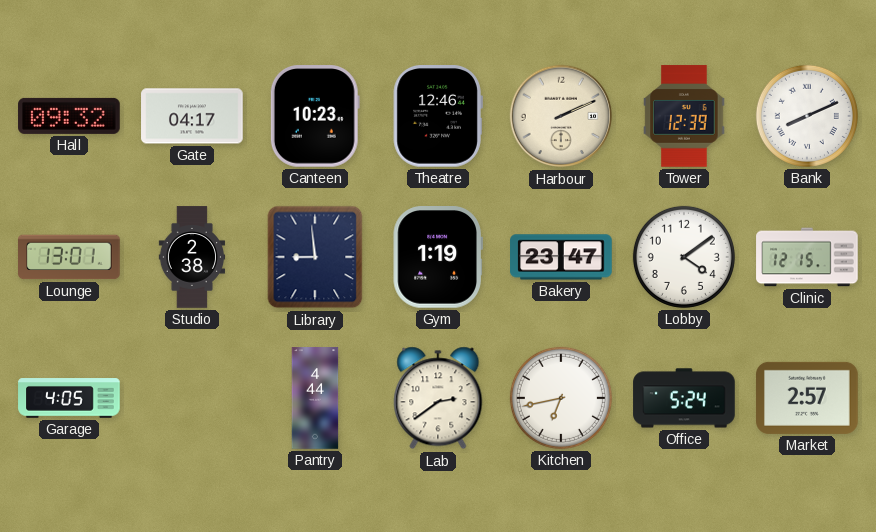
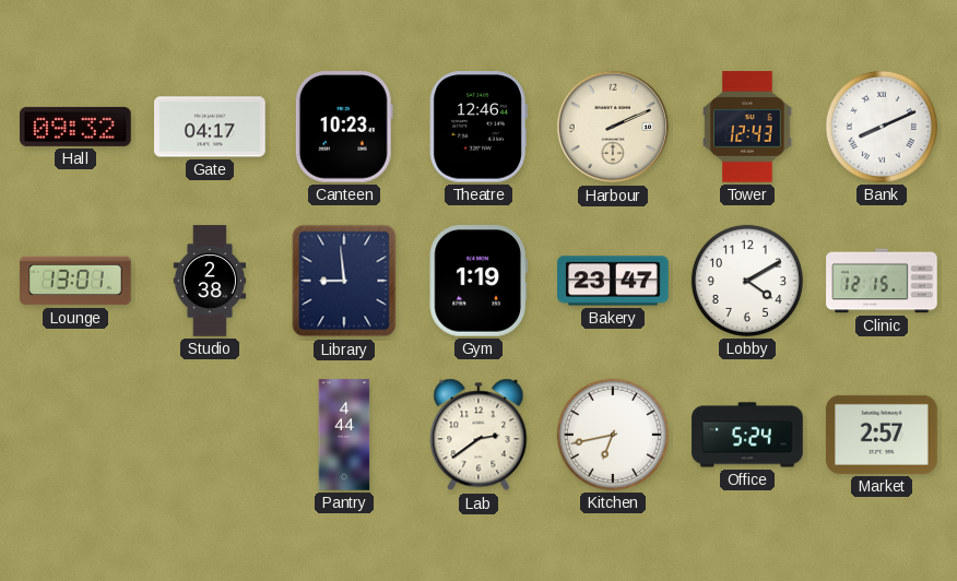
Tower: 12:39 -> 12:43 (747, 127)
Lobby: 4:09 -> 4:10 (747, 281)
Garage: 4:05 -> none (69, 398)
